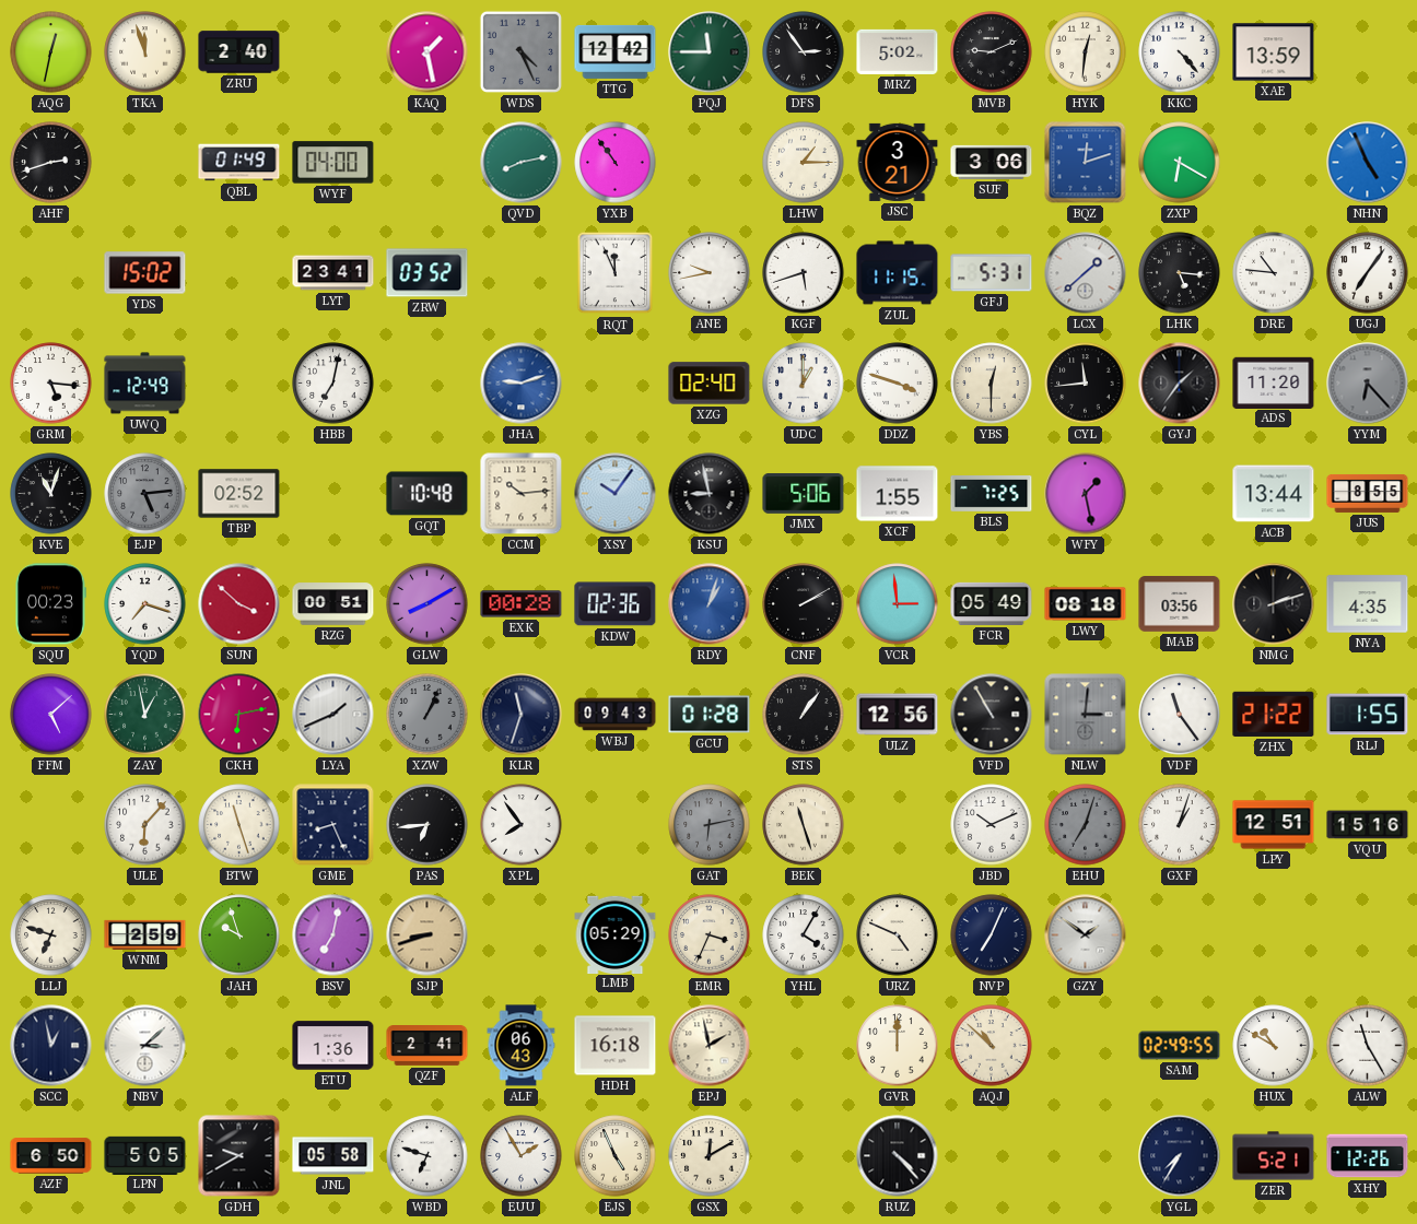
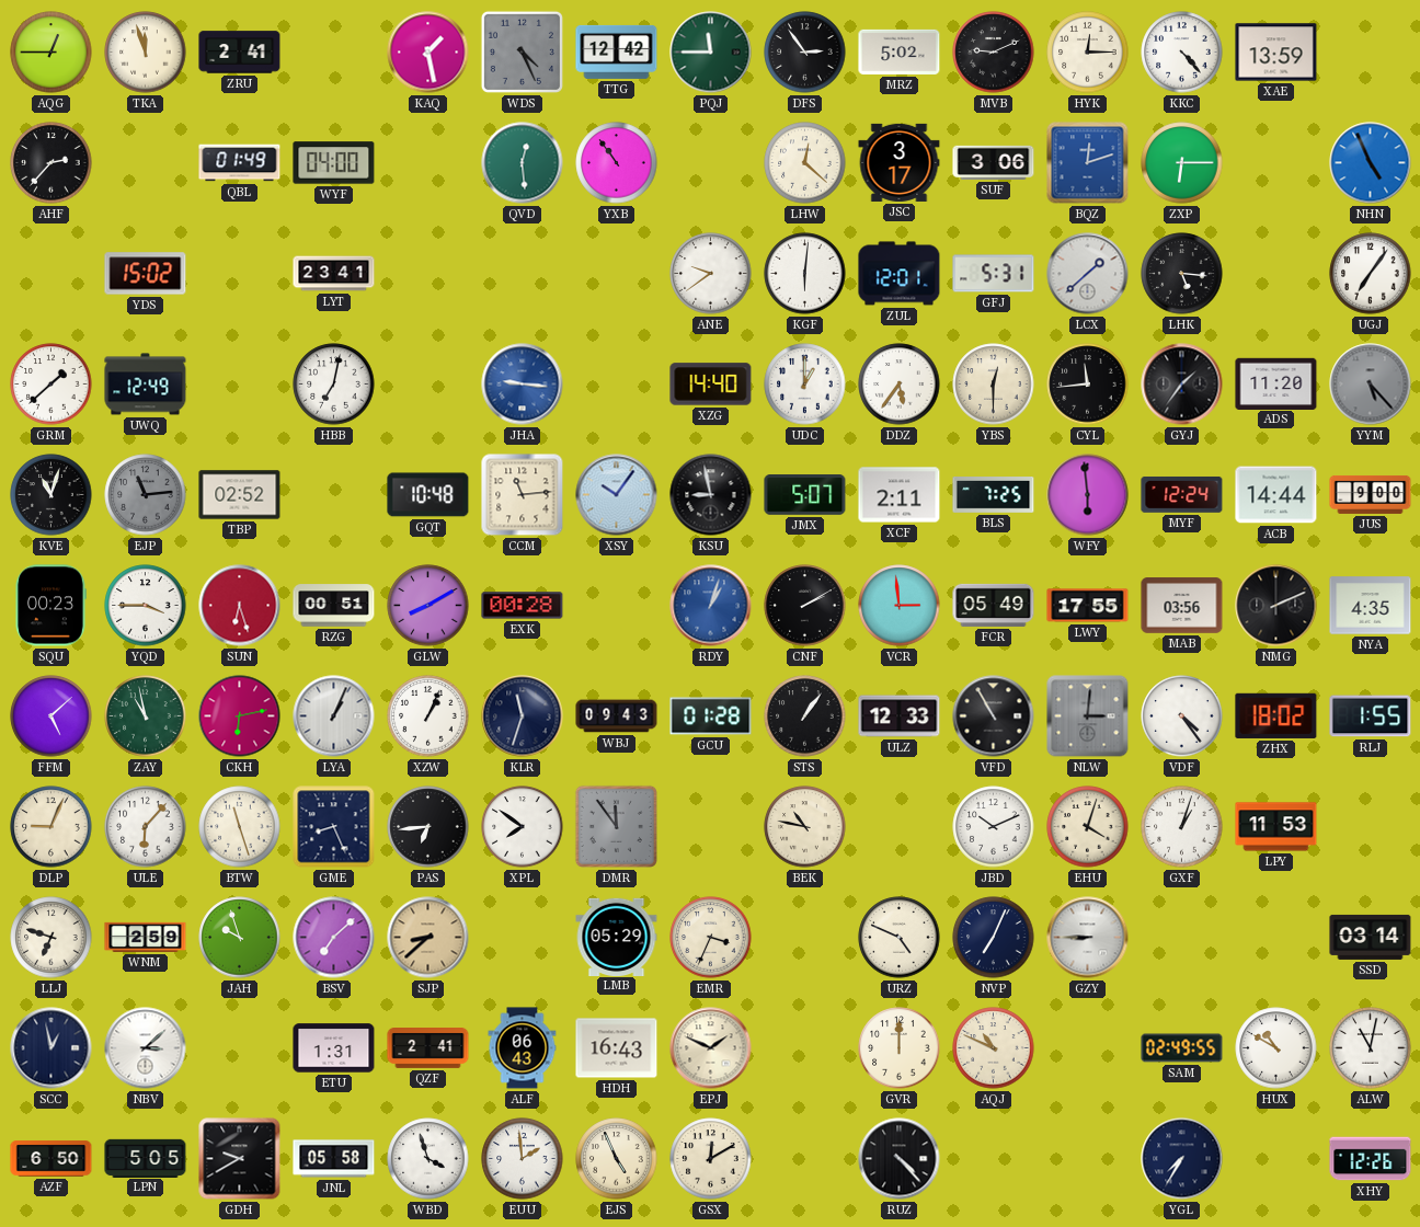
AQG: 12:32 -> 12:45 (51, 53)
ZRU: 2:40 -> 2:41 (240, 53)
HYK: 12:31 -> 12:15 (1088, 53)
AHF: 2:42 -> 2:37 (51, 163)
QVD: 8:13 -> 12:29 (523, 163)
LHW: 1:15 -> 12:22 (805, 163)
JSC: 3:21 -> 3:17 (900, 162)
ZXP: 6:20 -> 6:15 (1182, 163)
ZRW: 03:52 -> none (428, 273)
RQT: 11:56 -> none (616, 273)
ANE: 9:43 -> 9:39 (711, 274)
KGF: 5:42 -> 6:01 (805, 274)
ZUL: 11:15 -> 12:01 (900, 274)
DRE: 10:46 -> none (1274, 273)
GRM: 5:16 -> 1:38 (51, 385)
JHA: 9:12 -> 9:16 (523, 385)
XZG: 02:40 -> 14:40 (711, 385)
DDZ: 3:48 -> 5:36 (900, 385)
YYM: 6:23 -> 5:23 (1371, 385)
EJP: 5:14 -> 11:14 (146, 495)
CCM: 10:14 -> 11:14 (523, 495)
JMX: 5:06 -> 5:07 (805, 495)
XCF: 1:55 -> 2:11 (900, 495)
WFY: 1:28 -> 5:59 (1088, 495)
MYF: none -> 12:24 (1182, 494)
ACB: 13:44 -> 14:44 (1276, 495)
JUS: 8:55 -> 9:00 (1371, 494)
YQD: 7:18 -> 3:45 (146, 606)
SUN: 3:52 -> 6:27 (240, 606)
KDW: 02:36 -> none (616, 604)
LWY: 08:18 -> 17:55 (1088, 606)
NMG: 2:12 -> 2:11 (1276, 606)
ZAY: 12:58 -> 10:58 (146, 716)
LYA: 1:41 -> 1:04 (334, 716)
XZW dial: grey -> white (428, 716)
ULZ: 12:56 -> 12:33 (900, 716)
VDF: 11:24 -> 4:24 (1182, 716)
ZHX: 21:22 -> 18:02 (1276, 715)
DLP: none -> 9:04 (51, 827)
XPL: 7:54 -> 7:51 (523, 827)
DMR: none -> 11:54 (616, 826)
GAT: 6:13 -> none (710, 825)
BEK: 11:27 -> 10:47 (805, 827)
EHU: 7:03 -> 4:03 (1088, 827)
EHU dial: grey -> cream (1088, 827)
LPY: 12:51 -> 11:53 (1276, 827)
VQU: 15:16 -> none (1368, 825)
BSV: 7:02 -> 7:08 (334, 938)
SJP: 8:42 -> 8:38 (428, 938)
YHL: 4:05 -> none (804, 935)
GZY: 1:51 -> 8:45 (1088, 938)
SSD: none -> 03:14 (1371, 937)
ETU: 1:36 -> 1:31 (334, 1048)
HDH: 16:18 -> 16:43 (617, 1048)
EPJ: 1:58 -> 1:49 (711, 1048)
AQJ: 10:52 -> 10:49 (994, 1048)
ALW: 11:25 -> 11:02 (1371, 1048)
WBD: 6:48 -> 3:57 (428, 1159)
EUU: 1:55 -> 1:59 (523, 1159)
ZER: 5:21 -> none (1274, 1156)
